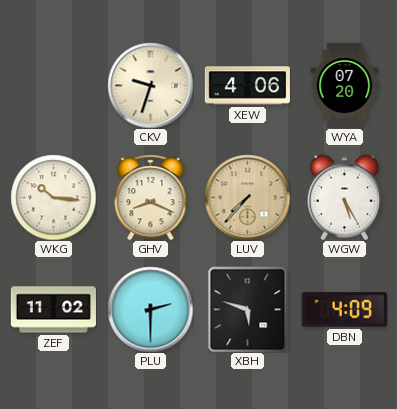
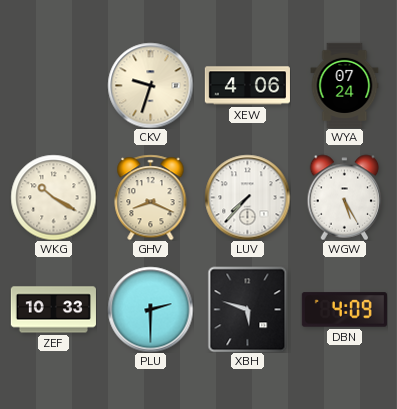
WYA: 07:20 -> 07:24 (345, 85)
WKG: 10:16 -> 10:20 (53, 197)
LUV dial: champagne -> white (247, 197)
ZEF: 11:02 -> 10:33 (53, 310)
